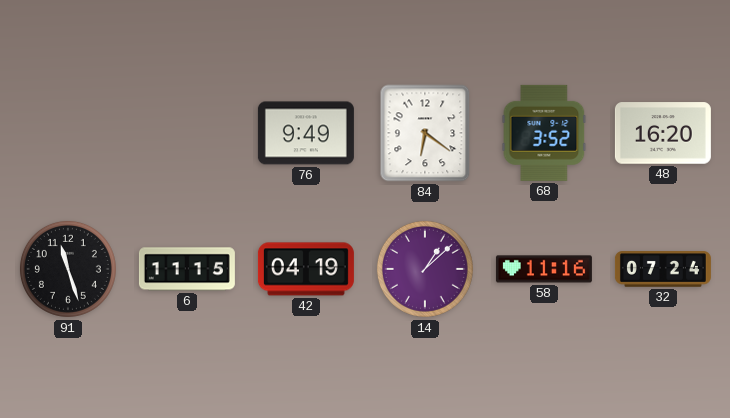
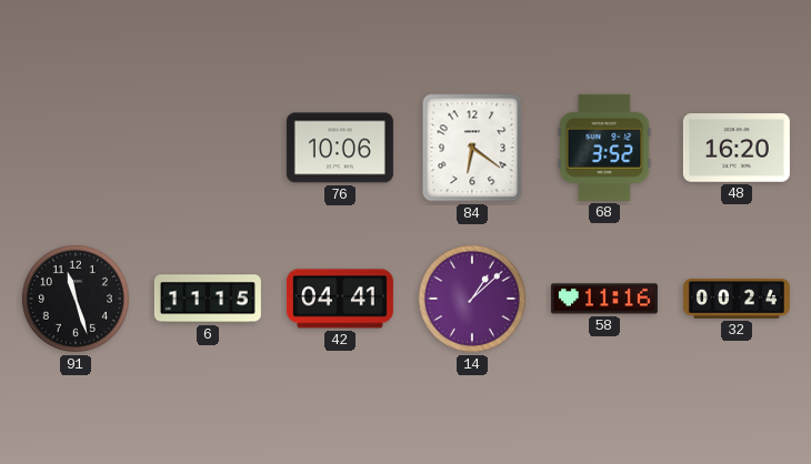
76: 9:49 -> 10:06 (340, 148)
42: 04:19 -> 04:41 (340, 299)
32: 07:24 -> 00:24 (737, 299)
